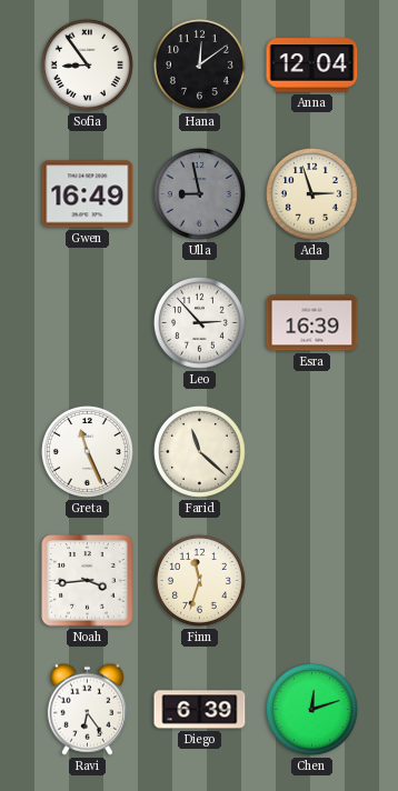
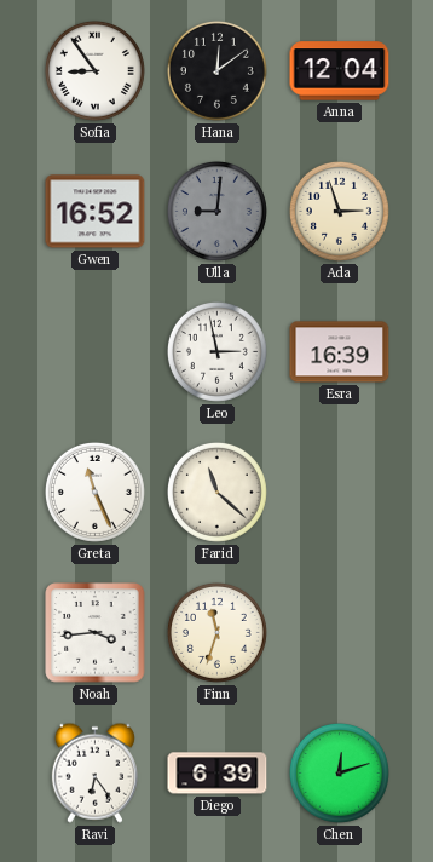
Gwen: 16:49 -> 16:52 (96, 212)
Ulla: 8:58 -> 9:01 (217, 211)
Leo: 2:53 -> 2:58 (217, 351)
